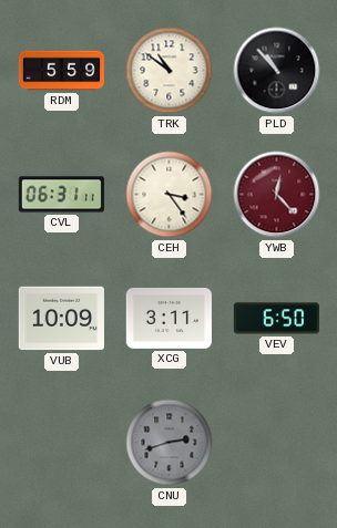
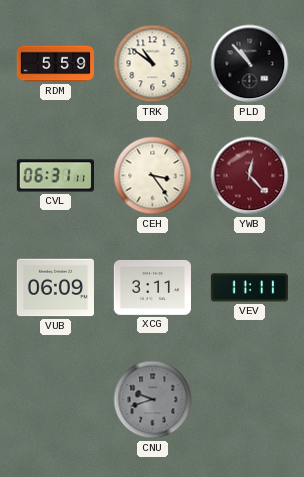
VUB: 10:09 -> 06:09 (55, 288)
VEV: 6:50 -> 11:11 (249, 288)
CNU: 2:42 -> 9:42 (153, 400)
